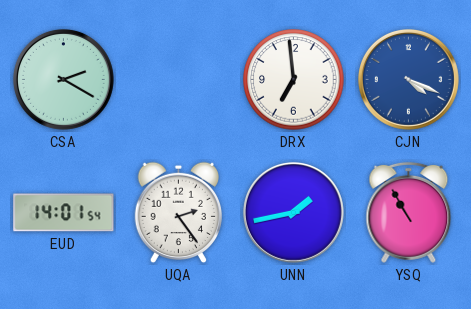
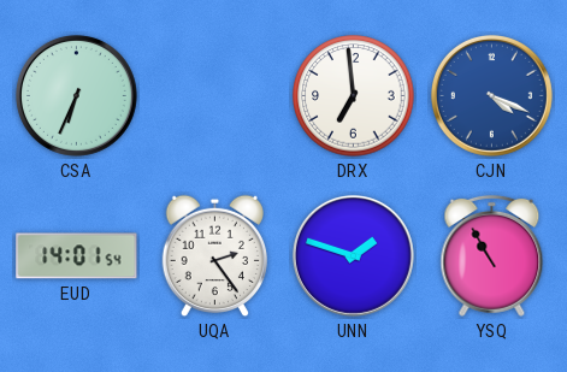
CSA: 2:20 -> 6:34 (76, 95)
UNN: 1:43 -> 1:48 (353, 255)
